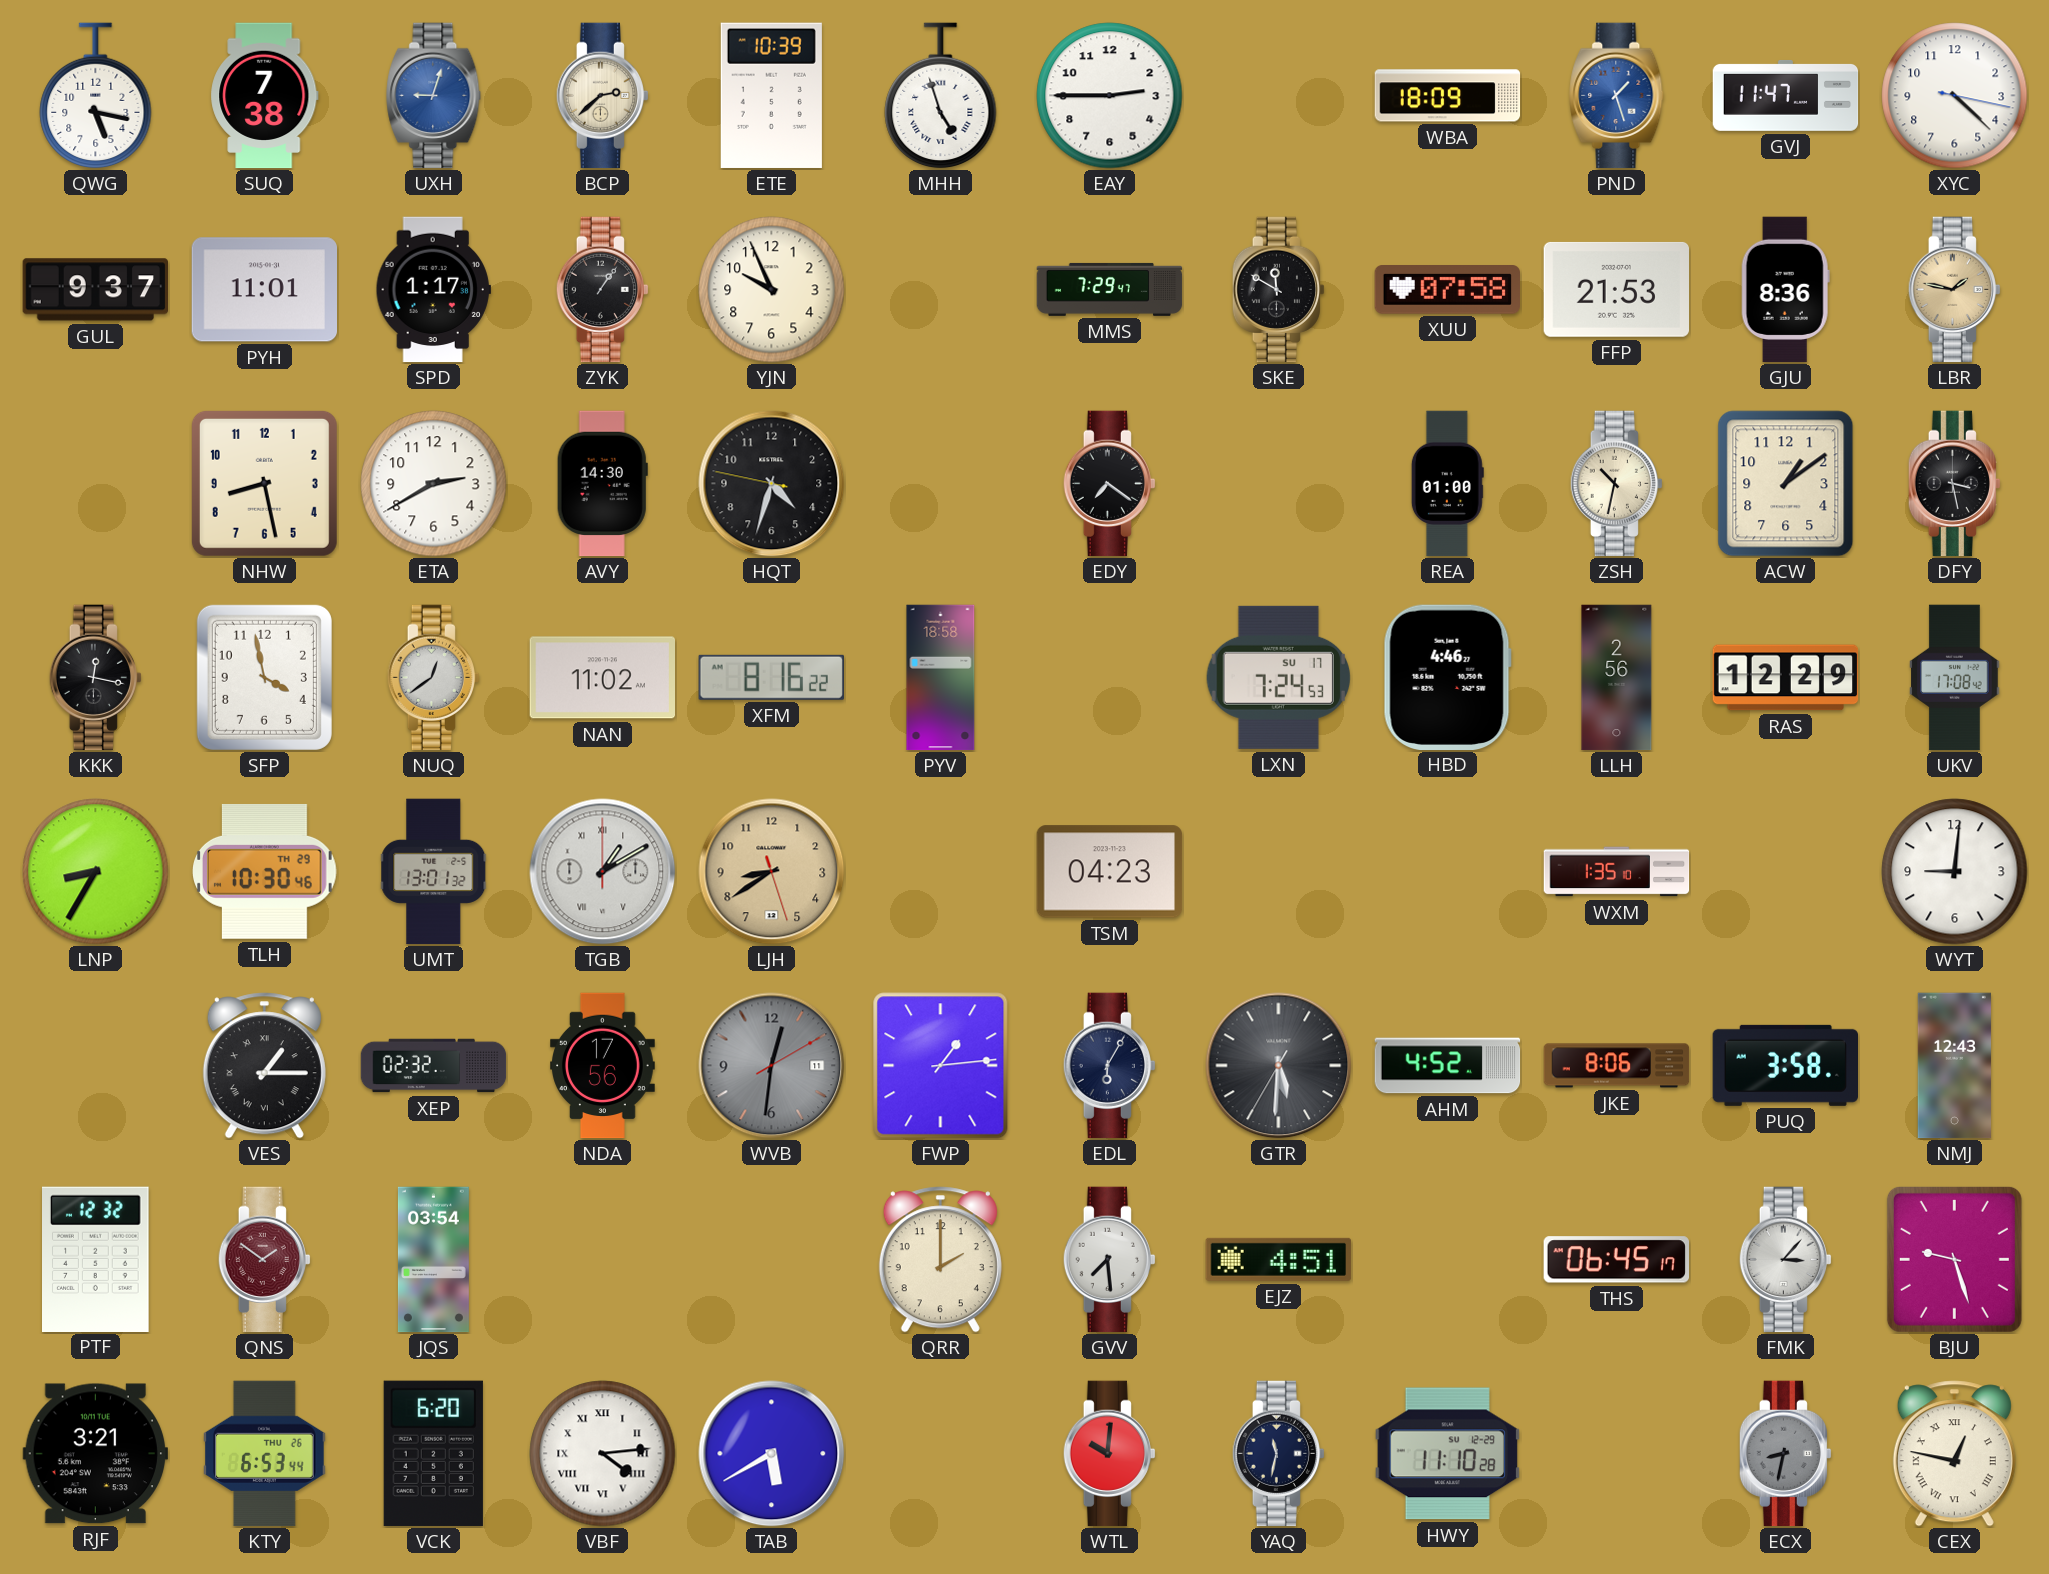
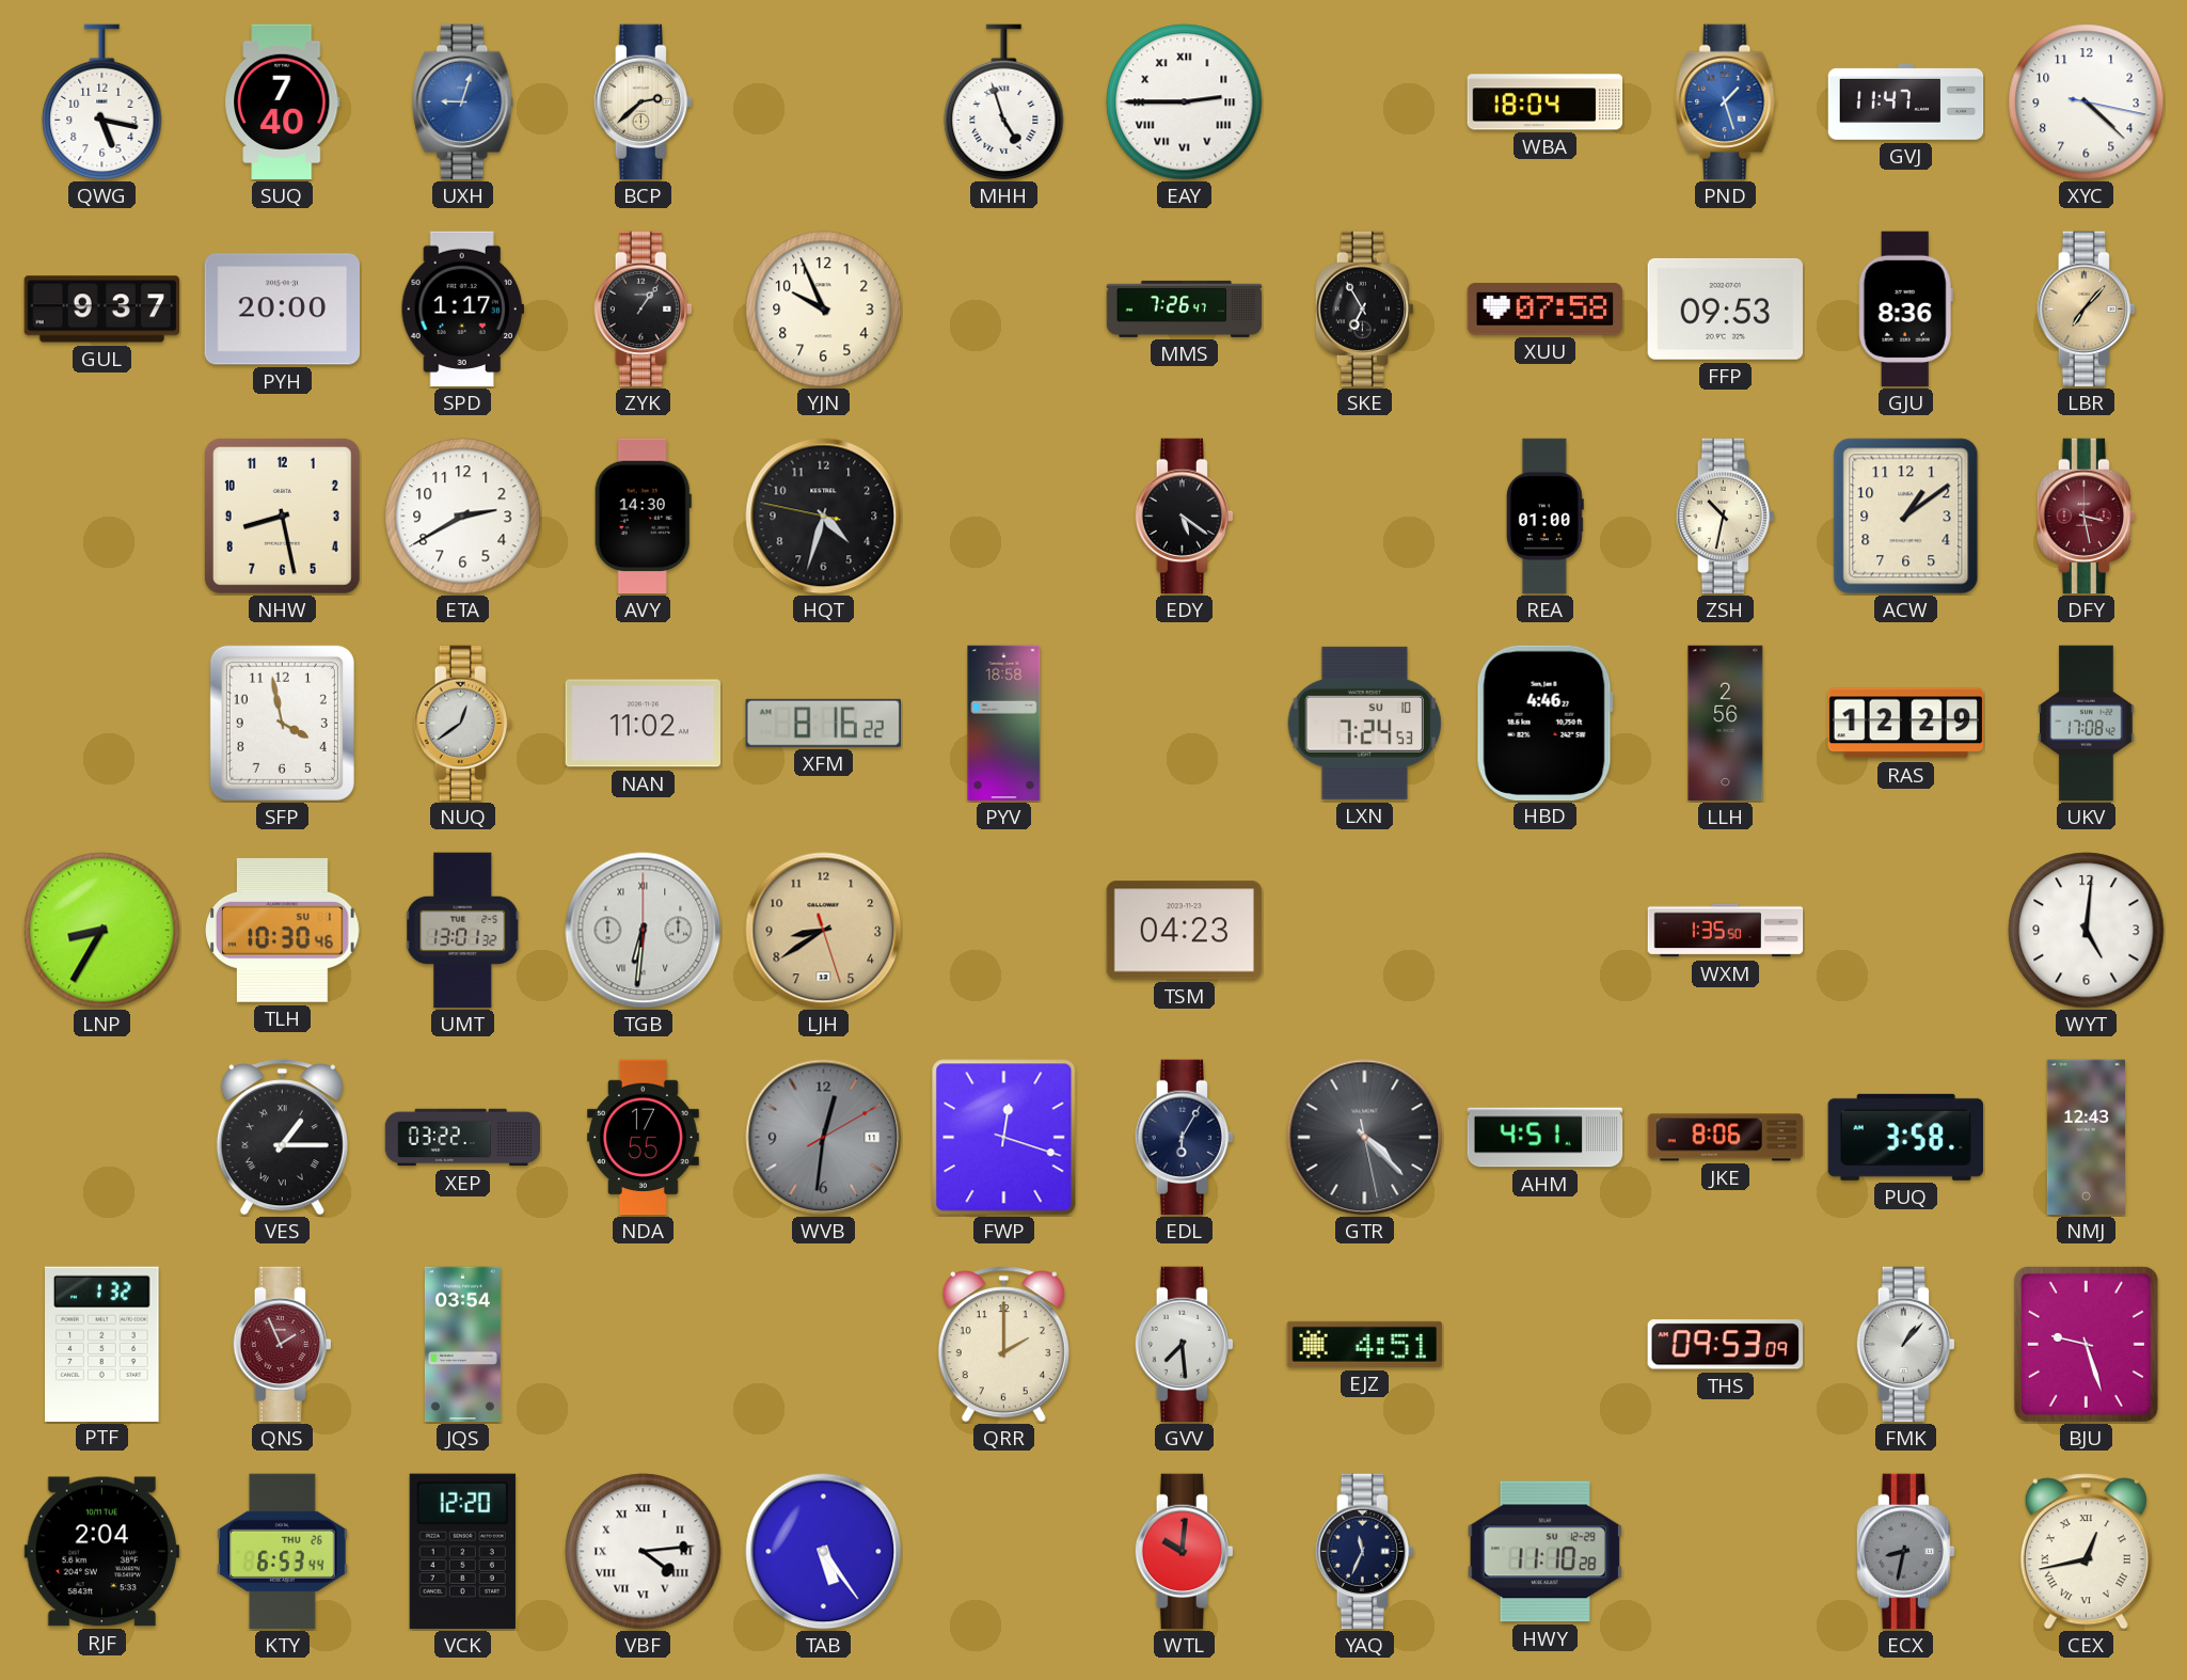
SUQ: 7:38 -> 7:40 (283, 102)
ETE: 10:39 -> none (771, 95)
EAY numerals: Arabic -> Roman (1185, 102)
WBA: 18:09 -> 18:04 (1546, 102)
PYH: 11:01 -> 20:00 (282, 310)
MMS: 7:29 -> 7:26 (1185, 308)
SKE: 11:50 -> 6:55 (1364, 310)
FFP: 21:53 -> 09:53 (1726, 308)
LBR: 1:47 -> 7:07 (2086, 310)
EDY: 7:21 -> 5:21 (1184, 517)
DFY dial: black -> burgundy (2086, 517)
KKK: 12:17 -> none (95, 678)
LXN date: SU 17 -> SU 10 (1364, 723)
TLH date: TH 29 -> SU 1 (283, 930)
TGB: 1:10 -> 6:31 (644, 931)
WXM: 1:35:10 -> 1:35:50 (1726, 931)
WYT: 9:01 -> 5:01 (2087, 931)
XEP: 02:32 -> 03:22 (463, 1138)
NDA: 17:56 -> 17:55 (644, 1138)
FWP: 1:14 -> 12:18 (1004, 1138)
GTR: 5:30 -> 4:22 (1365, 1138)
AHM: 4:52 -> 4:51 (1546, 1138)
PTF: 12:32 -> 1:32 (102, 1344)
QNS: 1:51 -> 1:56 (282, 1345)
THS: 06:45 -> 09:53 (1725, 1345)
FMK: 3:07 -> 1:07 (1905, 1345)
RJF: 3:21 -> 2:04 (101, 1552)
VCK: 6:20 -> 12:20 (462, 1551)
TAB: 5:40 -> 5:24 (824, 1552)
YAQ: 11:32 -> 11:34 (1364, 1552)
CEX: 12:47 -> 12:43 (2086, 1552)
